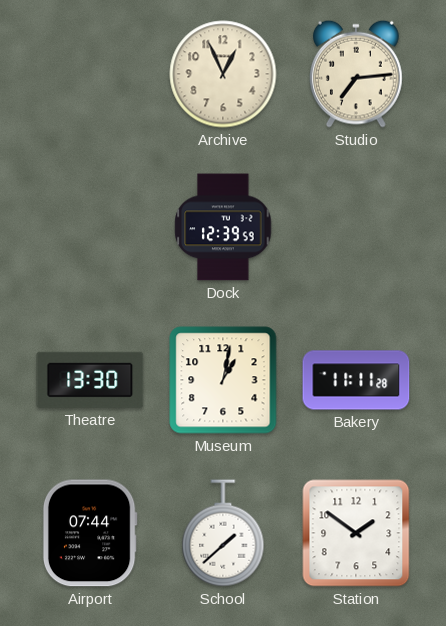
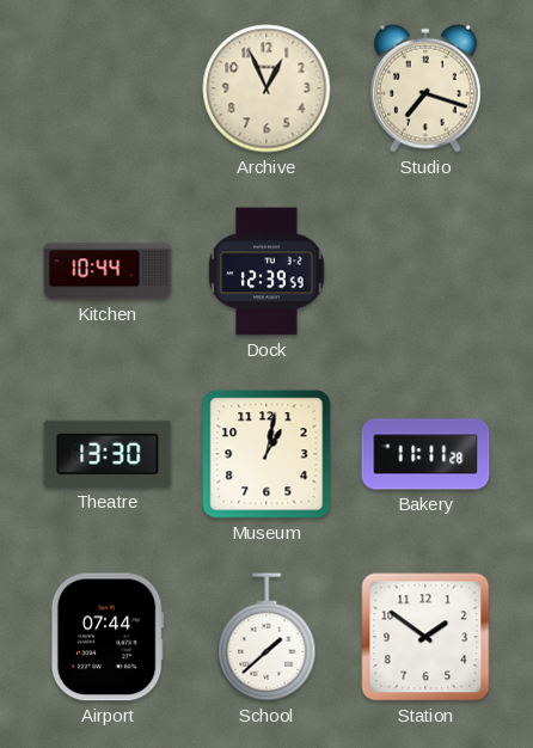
Studio: 7:14 -> 7:18 (425, 88)
Kitchen: none -> 10:44 (108, 271)
